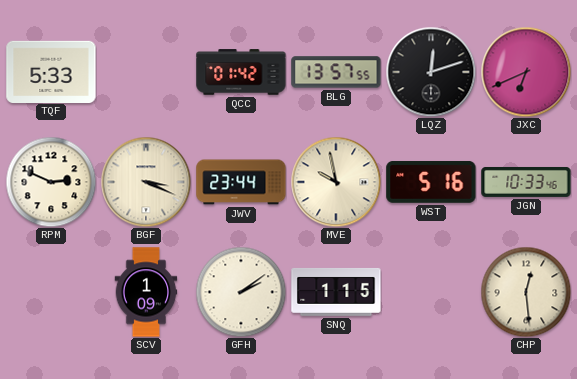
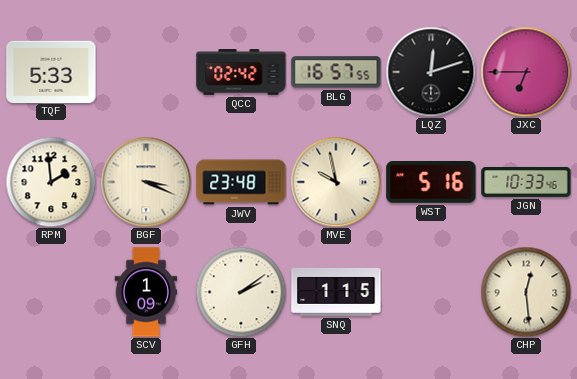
QCC: 01:42 -> 02:42 (241, 72)
BLG: 13:57 -> 16:57 (336, 72)
JXC: 6:41 -> 6:45 (526, 72)
RPM: 2:49 -> 1:59 (51, 182)
JWV: 23:44 -> 23:48 (241, 182)
